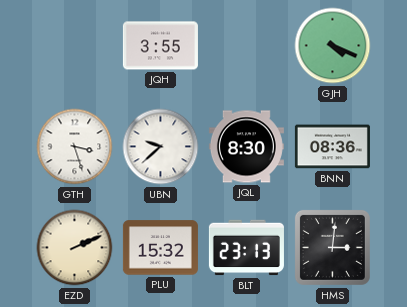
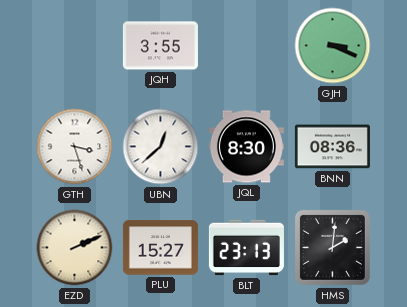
GJH: 4:19 -> 3:19 (333, 46)
UBN: 9:38 -> 12:38 (161, 147)
PLU: 15:32 -> 15:27 (160, 248)
HMS: 3:01 -> 2:01 (332, 247)
